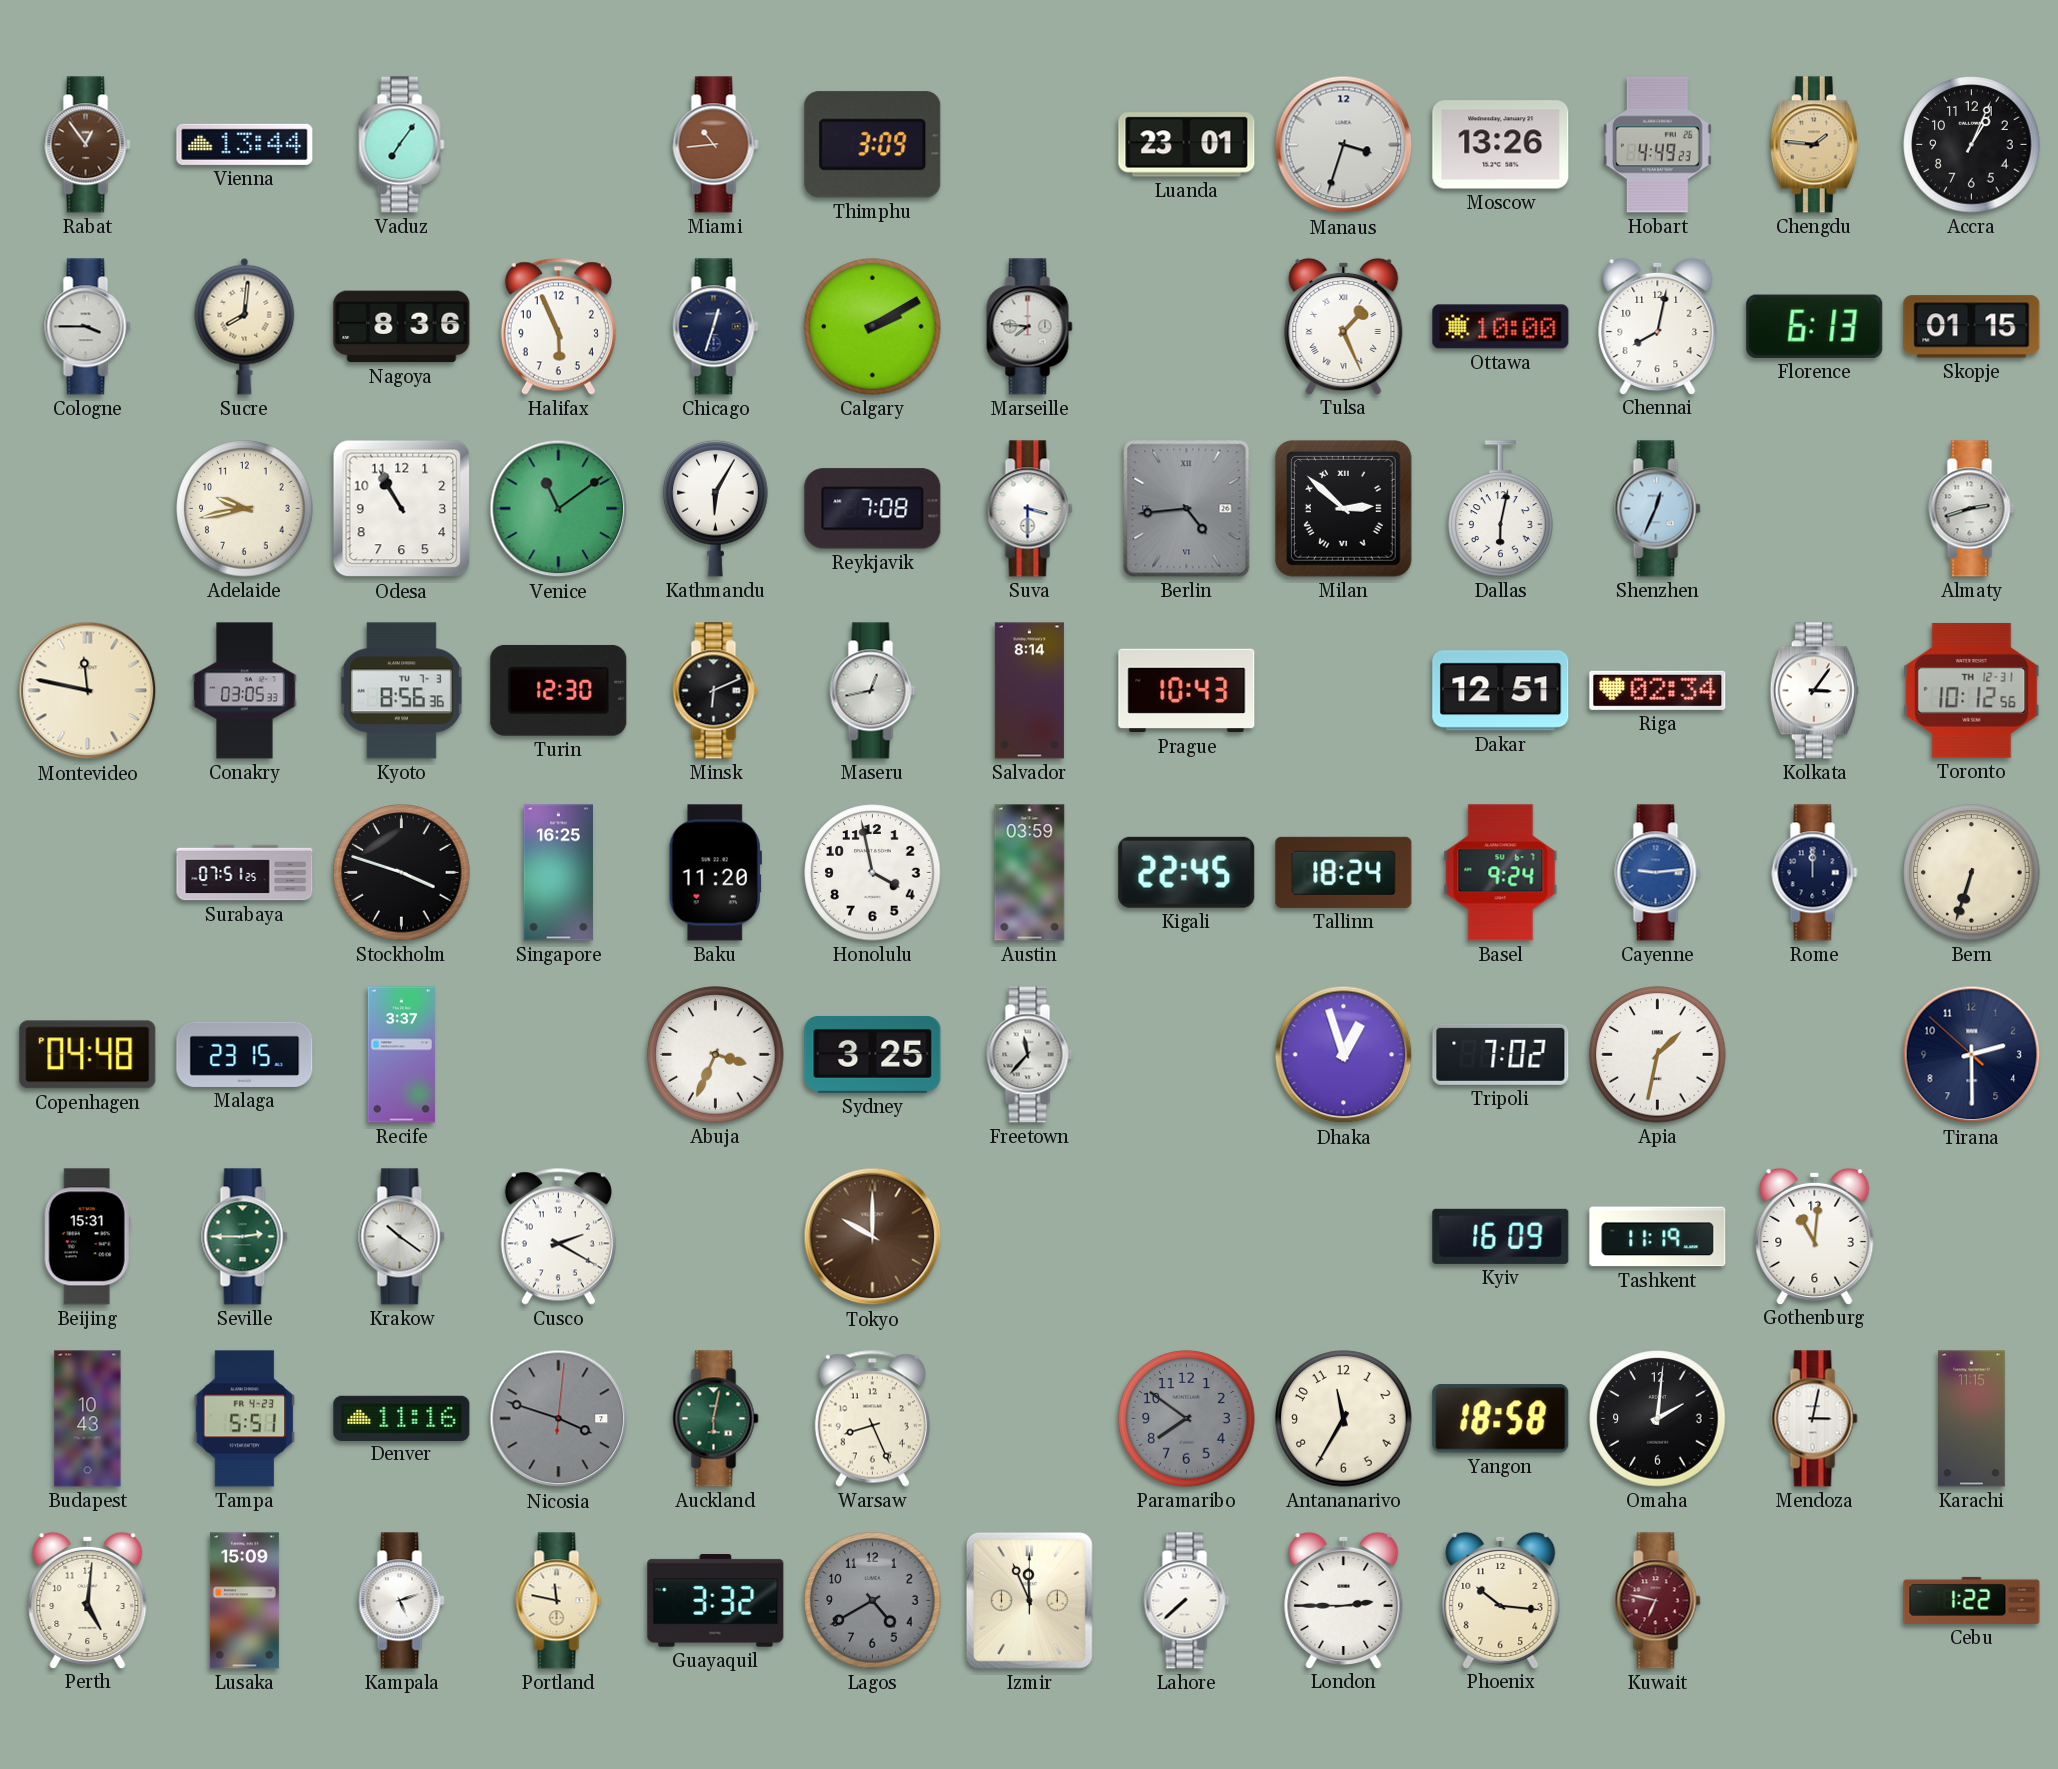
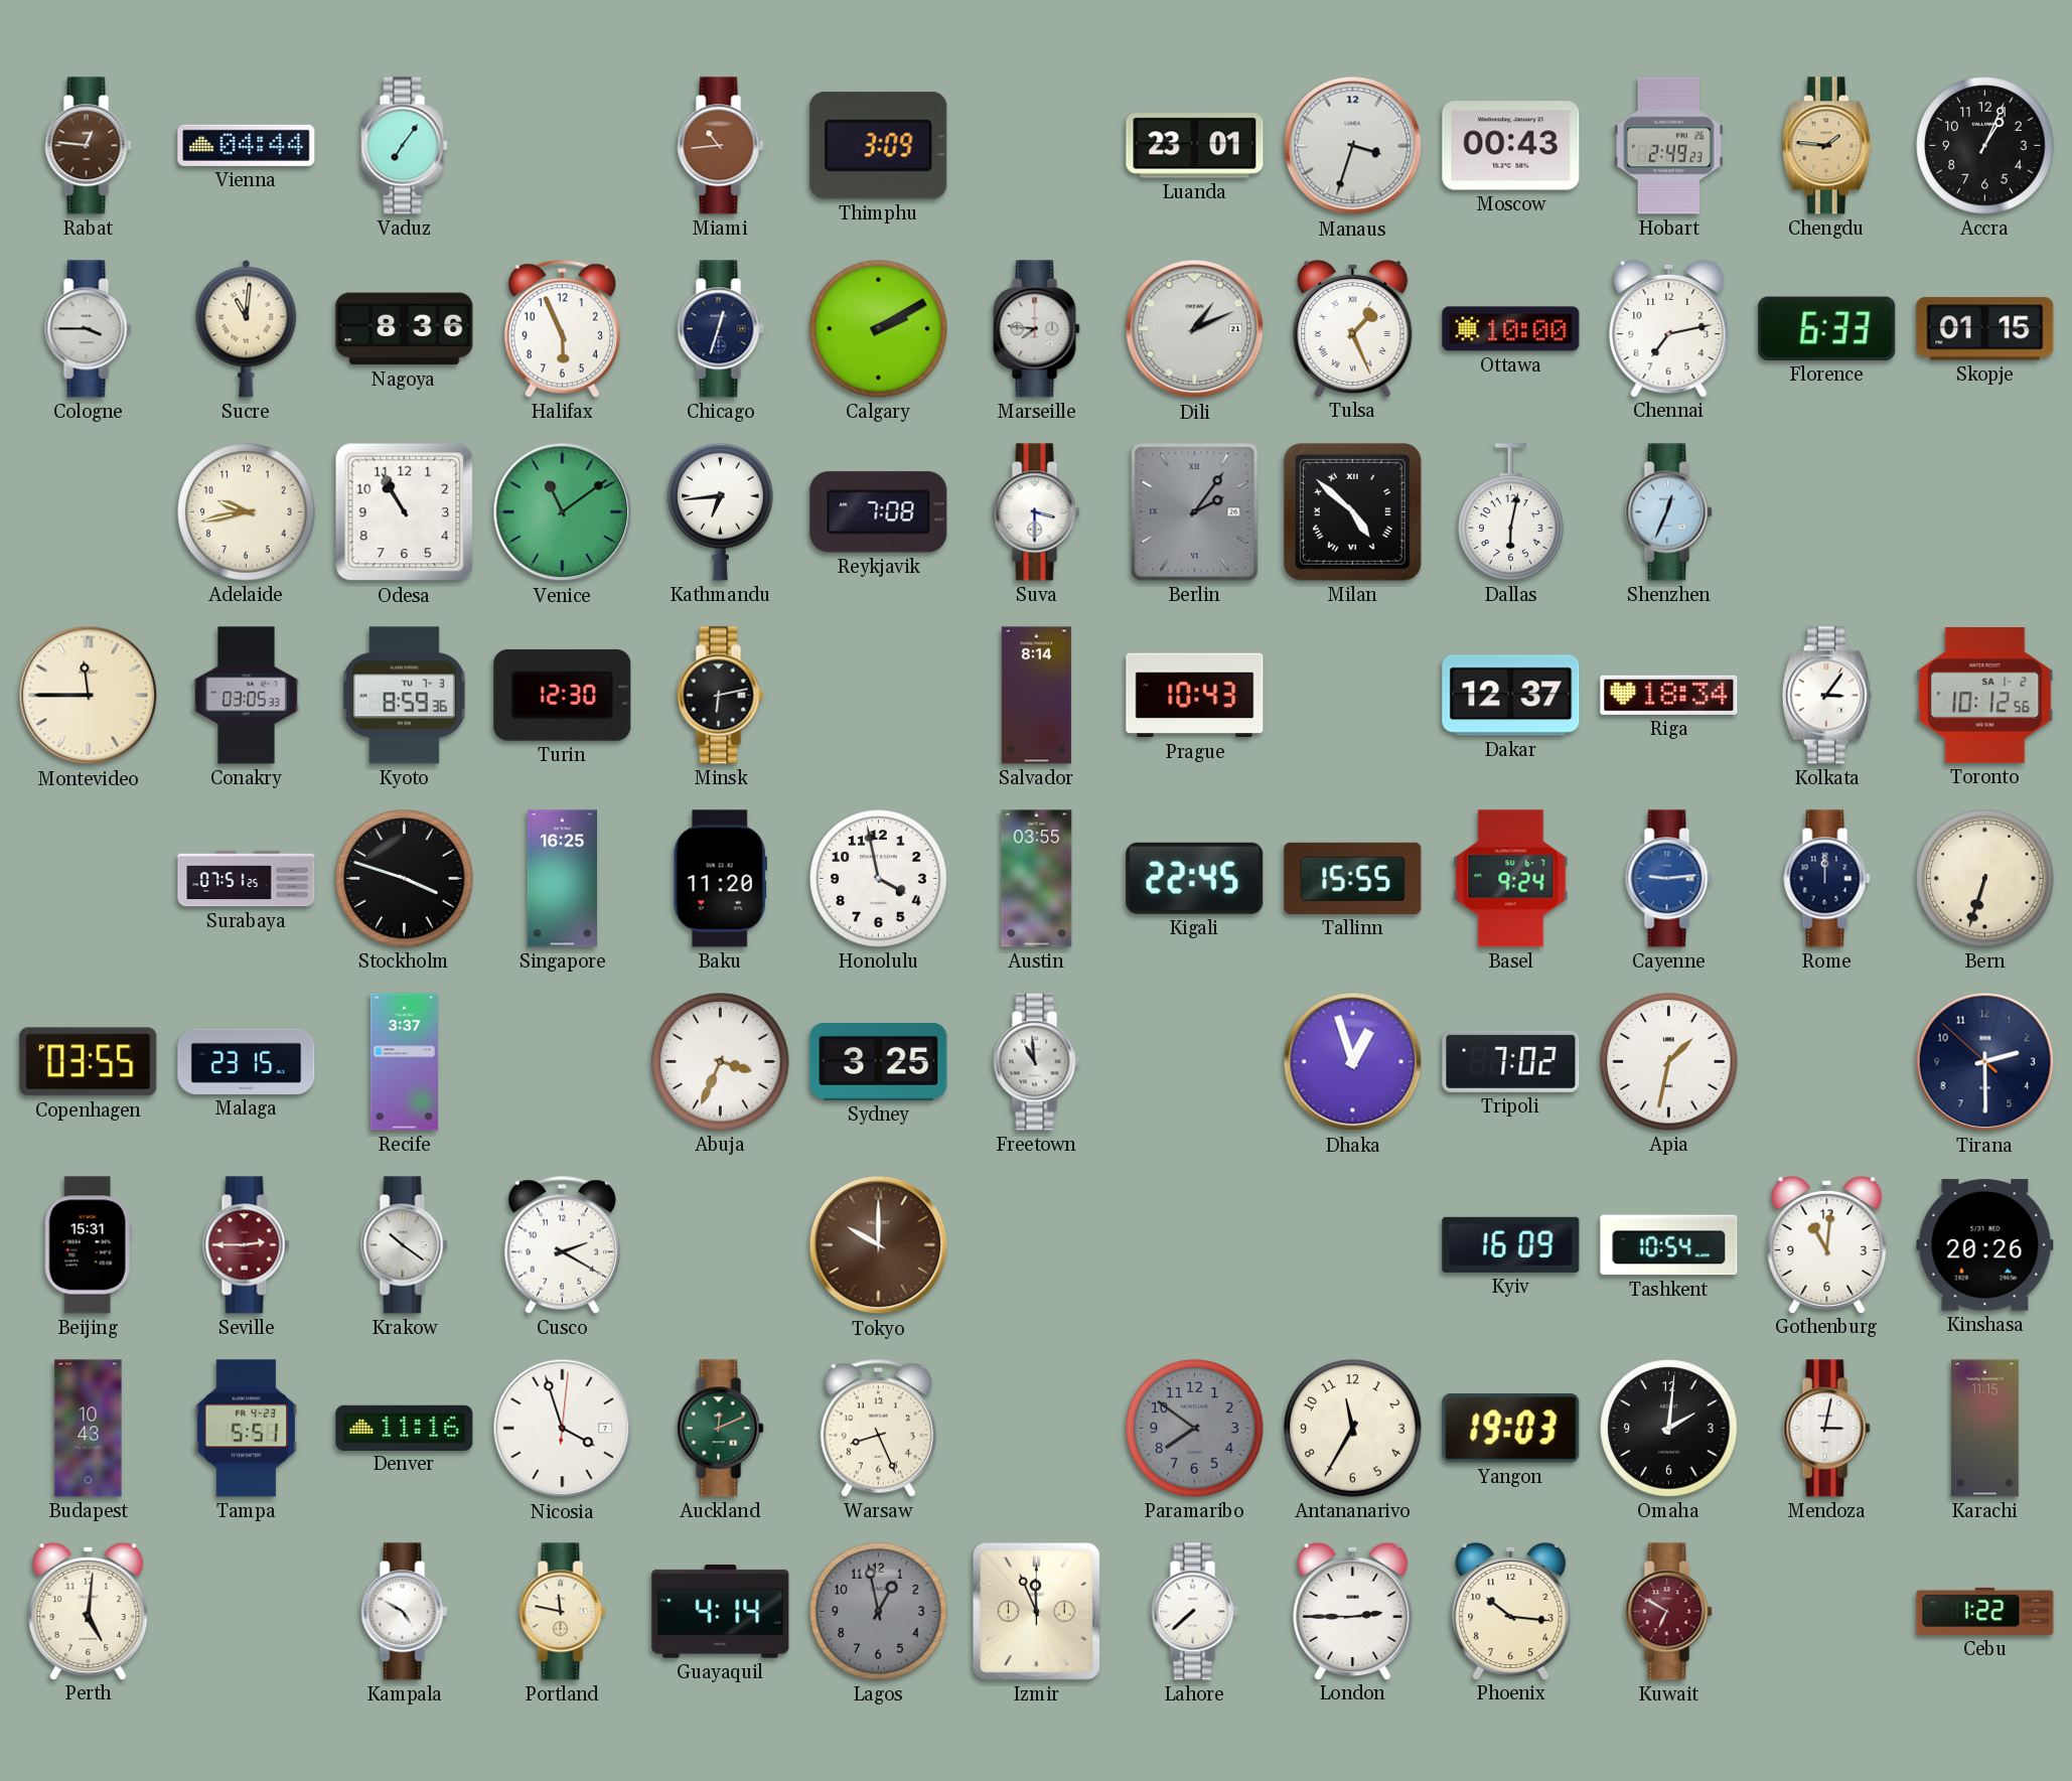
Rabat: 12:54 -> 12:46 (89, 146)
Vienna: 13:44 -> 04:44 (247, 145)
Moscow: 13:26 -> 00:43 (1511, 146)
Hobart: 4:49 -> 2:49 (1669, 146)
Sucre: 8:01 -> 11:01 (247, 328)
Dili: none -> 1:11 (1195, 329)
Chennai: 8:02 -> 7:13 (1669, 328)
Florence: 6:13 -> 6:33 (1827, 328)
Kathmandu: 6:05 -> 6:44 (721, 511)
Berlin: 4:44 -> 2:06 (1195, 512)
Milan: 2:52 -> 4:52 (1353, 512)
Almaty: 2:42 -> none (1972, 509)
Montevideo: 11:47 -> 11:45 (89, 696)
Kyoto: 8:56 -> 8:59 (404, 696)
Minsk: 6:11 -> 6:13 (721, 696)
Maseru: 12:43 -> none (873, 691)
Dakar: 12:51 -> 12:37 (1511, 696)
Riga: 02:34 -> 18:34 (1669, 695)
Toronto date: TH 12-31 -> SA 1-2 (1985, 695)
Austin: 03:59 -> 03:55 (1037, 879)
Tallinn: 18:24 -> 15:55 (1353, 878)
Copenhagen: 04:48 -> 03:55 (89, 1062)
Freetown: 11:37 -> 10:59 (1037, 1062)
Seville dial: green -> burgundy (247, 1245)
Tashkent: 11:19 -> 10:54 (1669, 1245)
Kinshasa: none -> 20:26 (1985, 1245)
Nicosia: 3:48 -> 3:57 (563, 1429)
Nicosia dial: grey -> white (563, 1429)
Auckland: 6:02 -> 12:11 (721, 1429)
Yangon: 18:58 -> 19:03 (1511, 1429)
Lusaka: 15:09 -> none (244, 1601)
Kampala: 5:12 -> 4:50 (405, 1612)
Guayaquil: 3:32 -> 4:14 (721, 1612)
Lagos: 4:40 -> 12:58 (879, 1612)
Kuwait: 6:47 -> 6:50 (1669, 1612)
